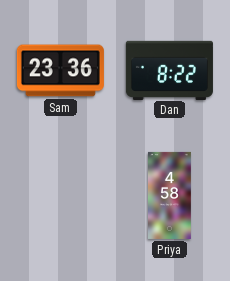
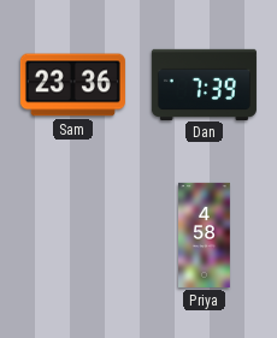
Dan: 8:22 -> 7:39 (204, 84)
